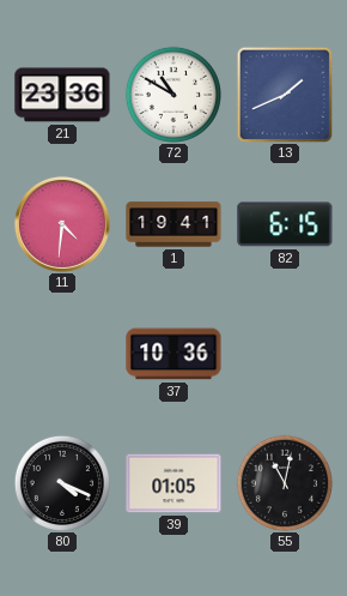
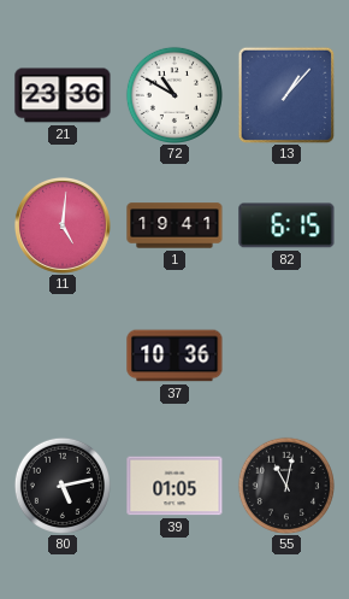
13: 1:41 -> 1:07 (286, 95)
11: 4:31 -> 5:01 (63, 225)
80: 4:19 -> 5:13 (63, 486)
